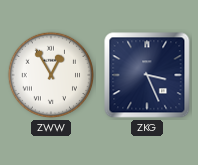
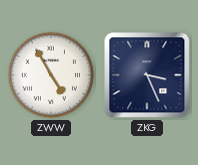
ZWW: 12:55 -> 4:55 (51, 75)
